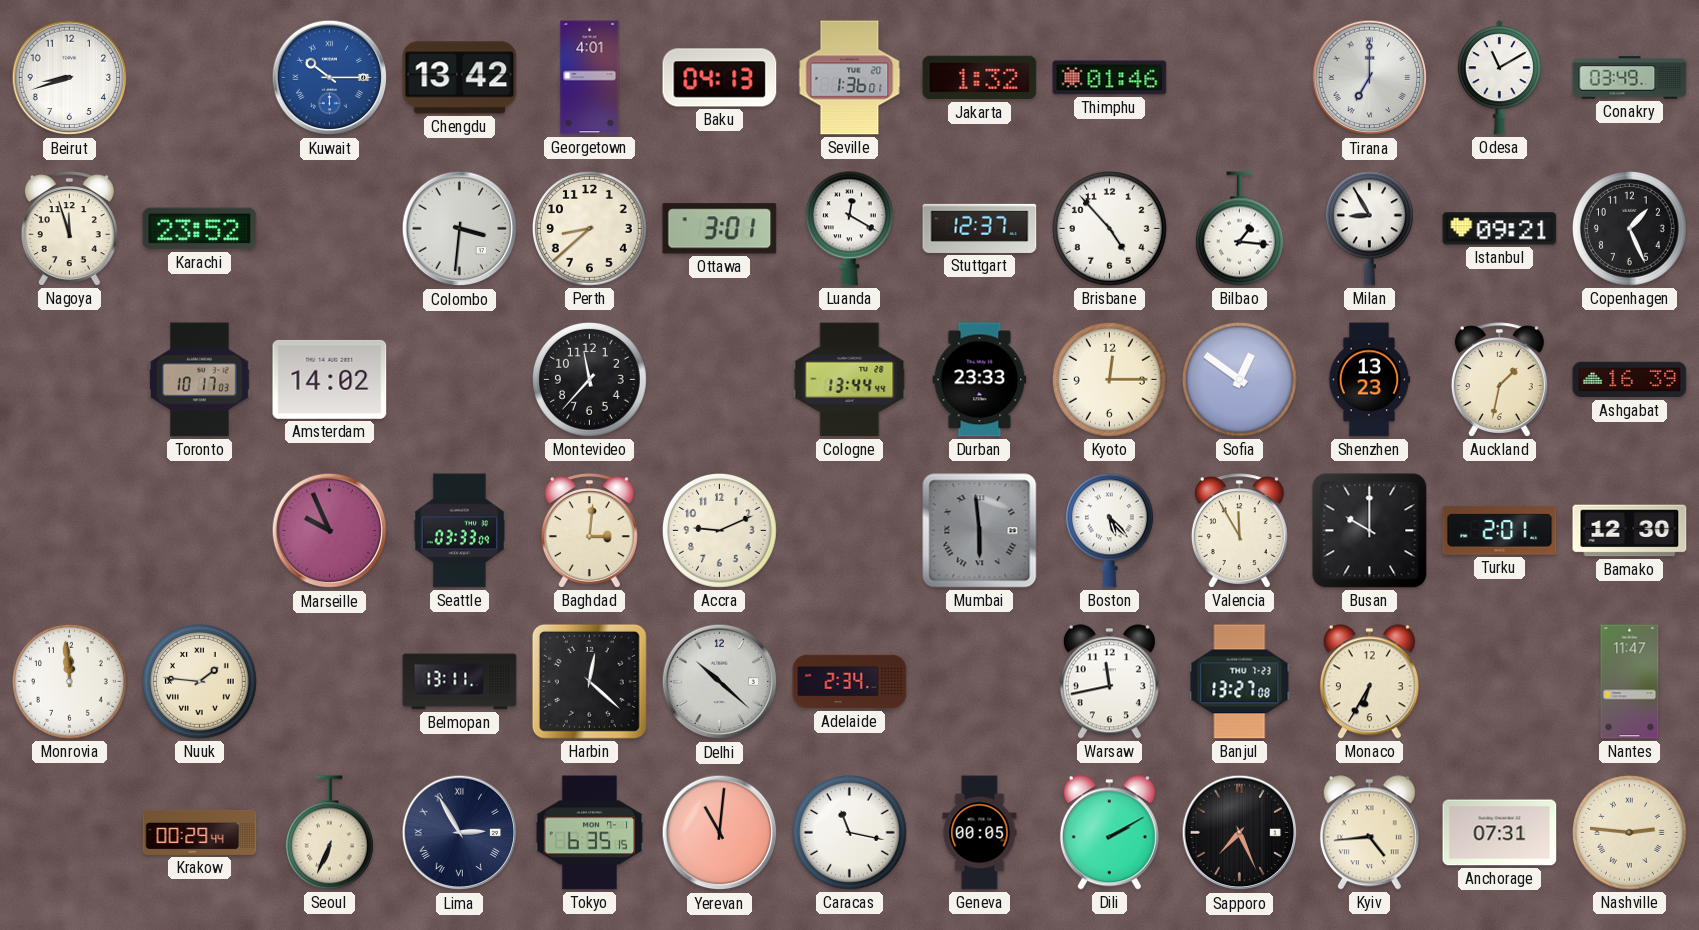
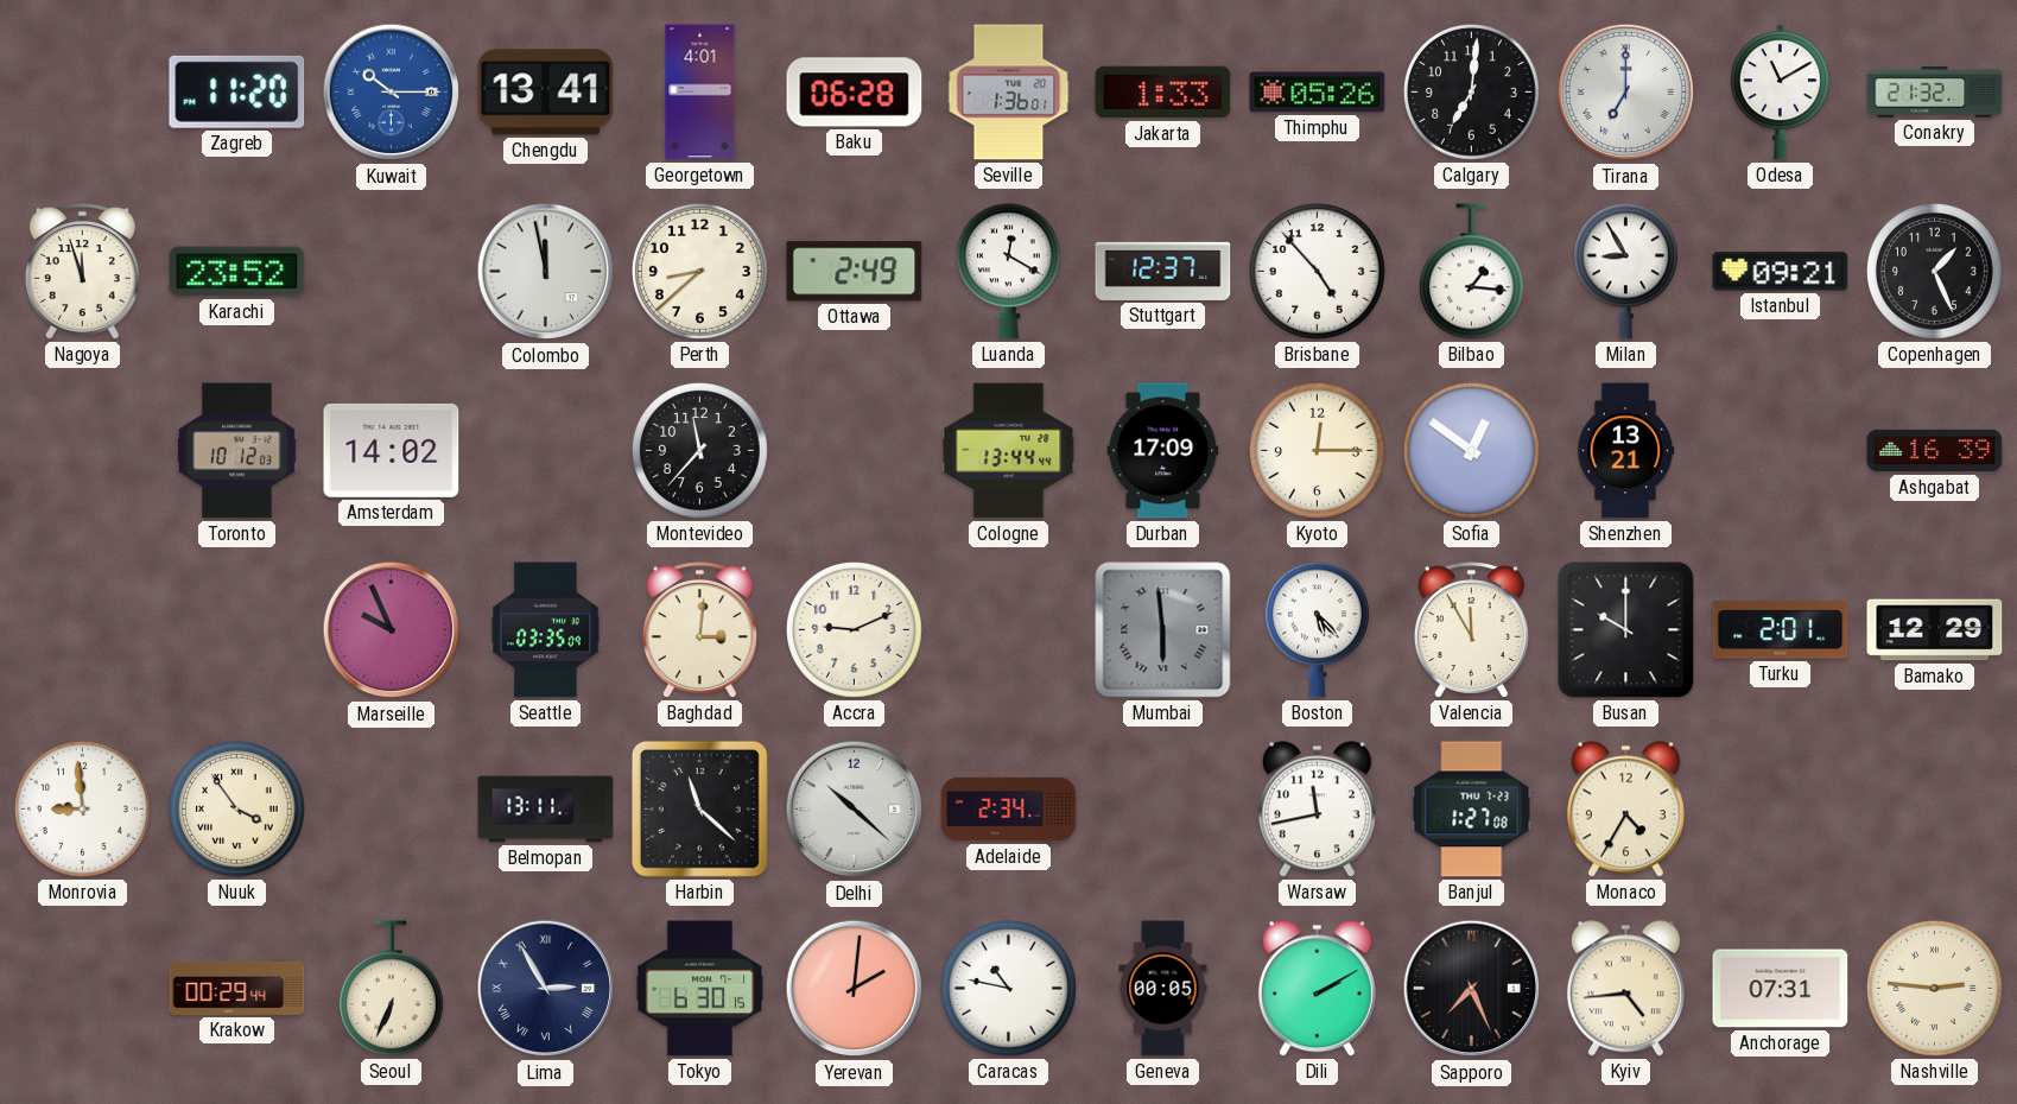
Beirut: 8:42 -> none (70, 78)
Zagreb: none -> 11:20 (237, 91)
Chengdu: 13:42 -> 13:41 (546, 93)
Baku: 04:13 -> 06:28 (855, 93)
Jakarta: 1:32 -> 1:33 (1163, 93)
Thimphu: 01:46 -> 05:26 (1318, 93)
Calgary: none -> 7:01 (1472, 93)
Conakry: 03:49 -> 21:32 (1935, 93)
Colombo: 3:31 -> 11:58 (546, 272)
Ottawa: 3:01 -> 2:49 (855, 272)
Toronto: 10:17 -> 10:12 (237, 451)
Durban: 23:33 -> 17:09 (1163, 451)
Shenzhen: 13:23 -> 13:21 (1625, 451)
Auckland: 1:32 -> none (1499, 380)
Seattle: 03:33 -> 03:35 (545, 630)
Bamako: 12:30 -> 12:29 (1935, 630)
Monrovia: 11:59 -> 8:59 (83, 810)
Nuuk: 1:46 -> 3:54 (237, 810)
Harbin: 12:22 -> 11:22 (699, 808)
Banjul: 13:27 -> 1:27 (1472, 810)
Monaco: 6:35 -> 4:35 (1625, 810)
Nantes: 11:47 -> none (1630, 682)
Tokyo: 6:35 -> 6:30 (700, 989)
Yerevan: 11:01 -> 2:01 (855, 989)
Caracas: 11:17 -> 10:47 (1009, 989)
